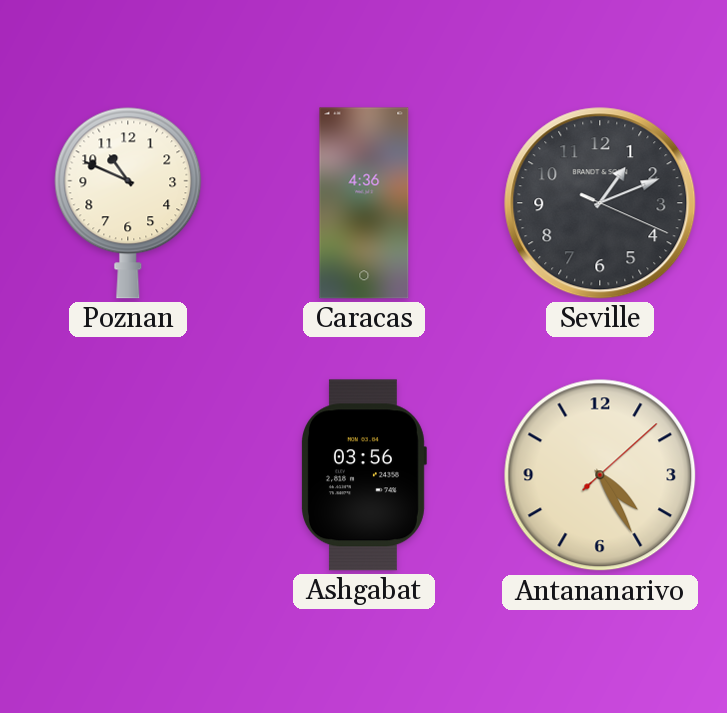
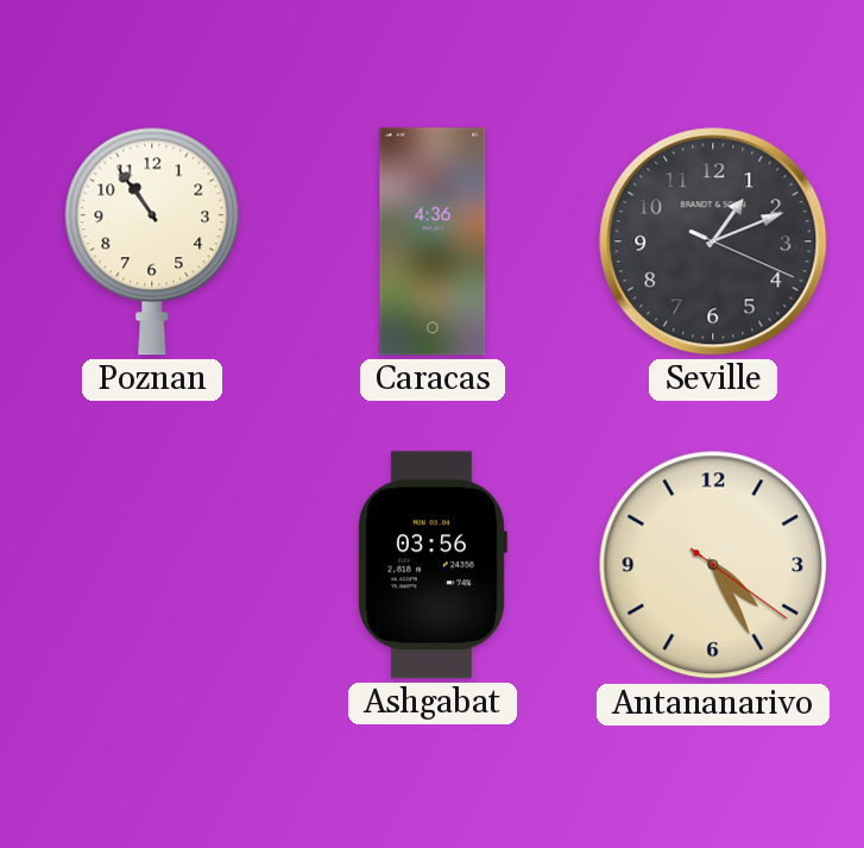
Poznan: 10:49 -> 10:54 (152, 241)
Antananarivo: 4:25:08 -> 4:25:21 (713, 565)
